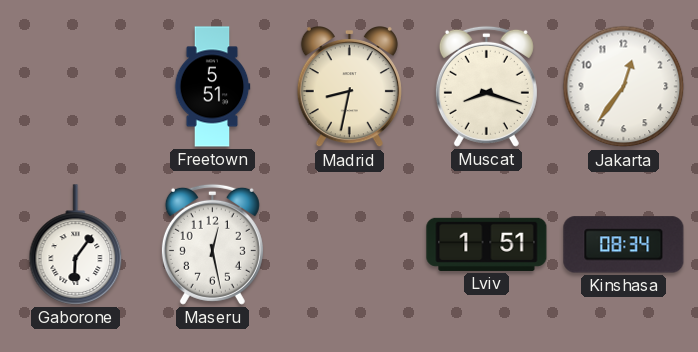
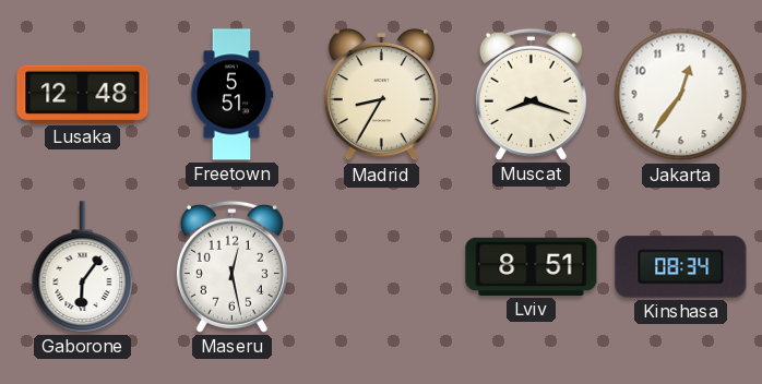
Lusaka: none -> 12:48 (83, 94)
Madrid: 8:32 -> 8:35 (381, 96)
Lviv: 1:51 -> 8:51 (532, 266)
